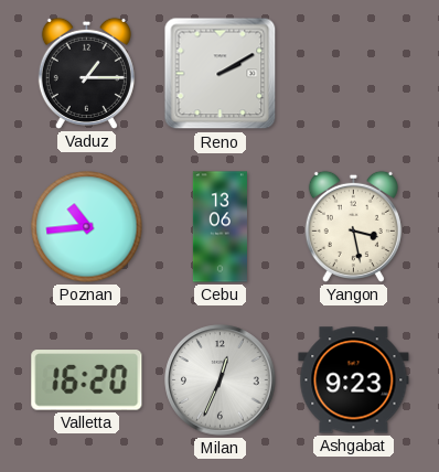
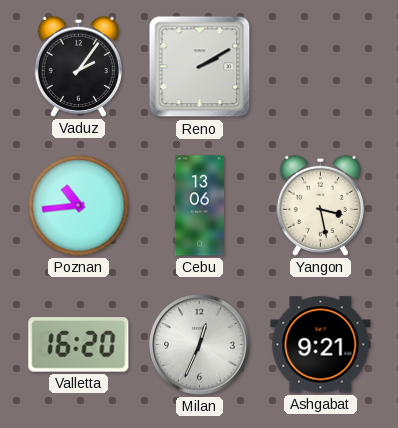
Vaduz: 1:15 -> 2:06 (78, 66)
Ashgabat: 9:23 -> 9:21 (321, 345)
